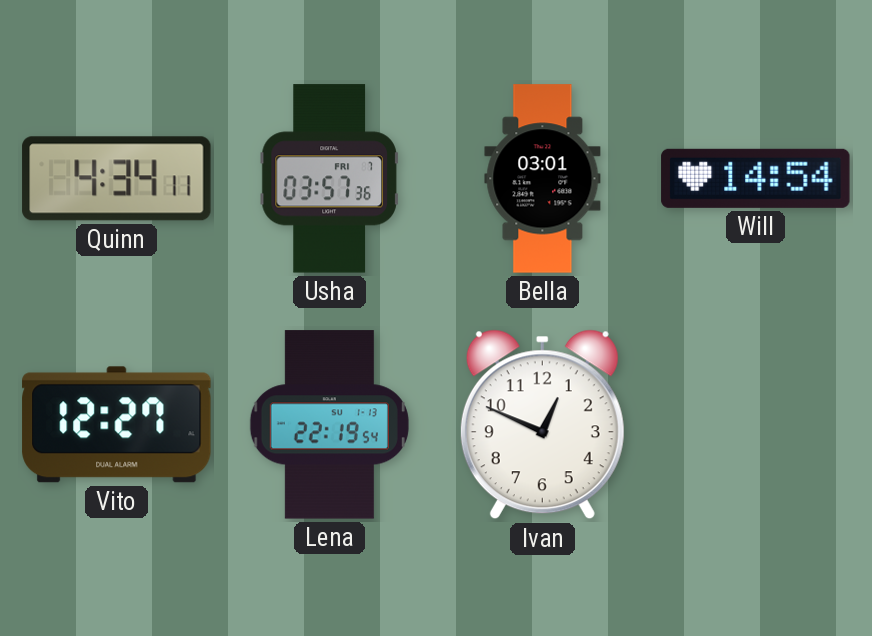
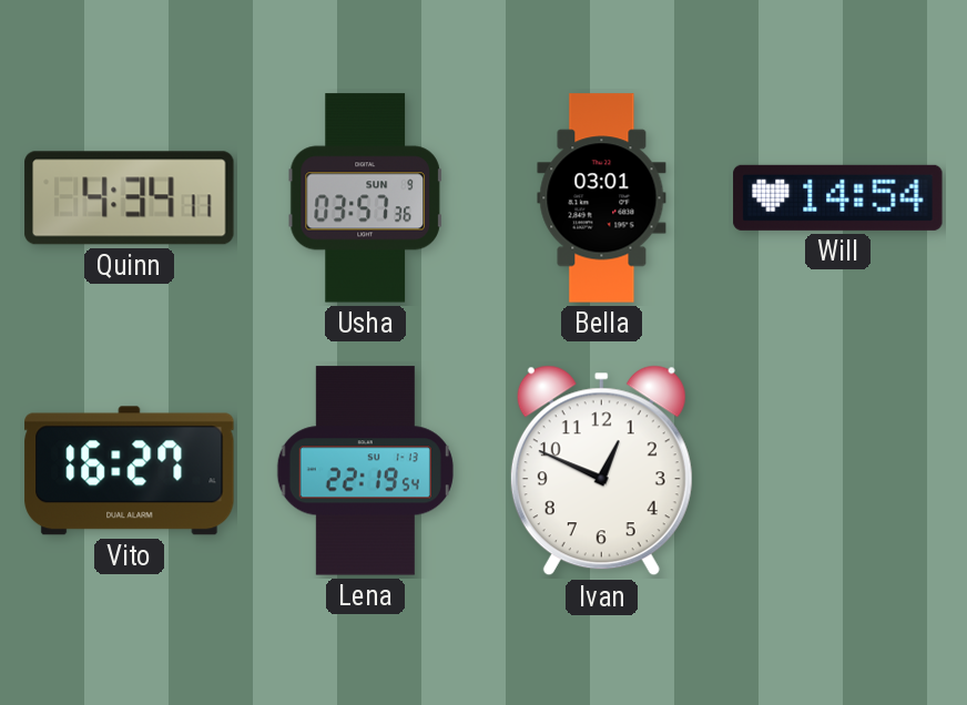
Usha date: FRI 7 -> SUN 9 (365, 198)
Vito: 12:27 -> 16:27 (130, 471)
